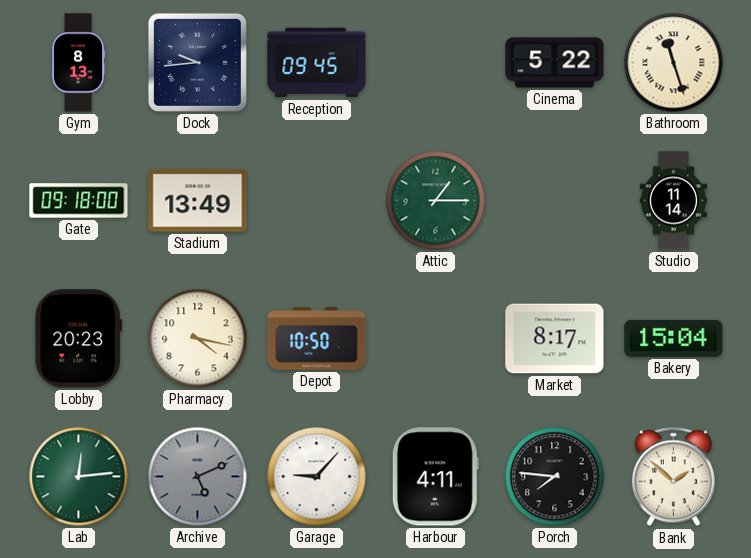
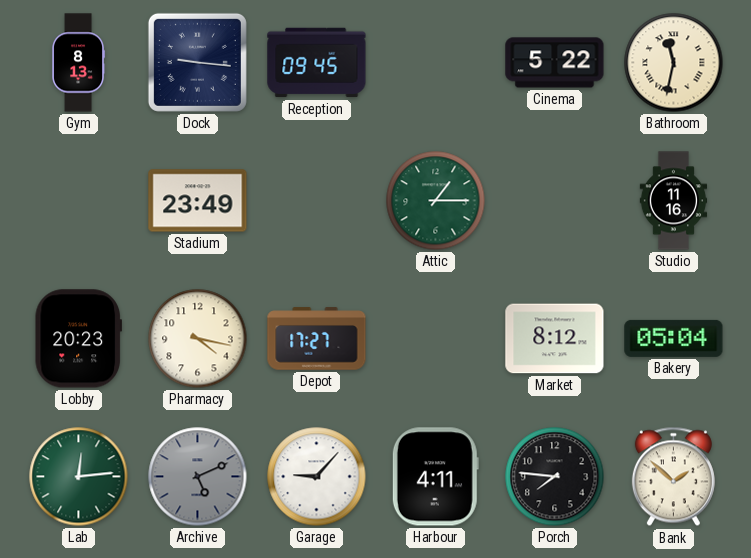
Dock: 9:44 -> 9:16 (197, 62)
Bathroom: 11:27 -> 11:32 (674, 63)
Gate: 09:18 -> none (79, 201)
Stadium: 13:49 -> 23:49 (198, 201)
Studio: 11:14 -> 11:16 (674, 201)
Depot: 10:50 -> 17:27 (317, 339)
Market: 8:17 -> 8:12 (555, 339)
Bakery: 15:04 -> 05:04 (674, 338)
